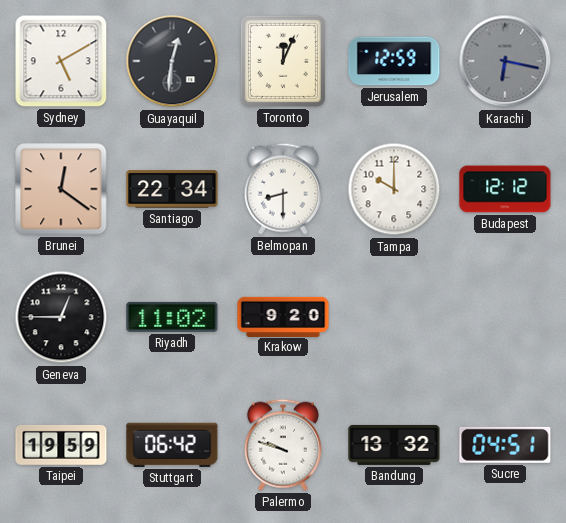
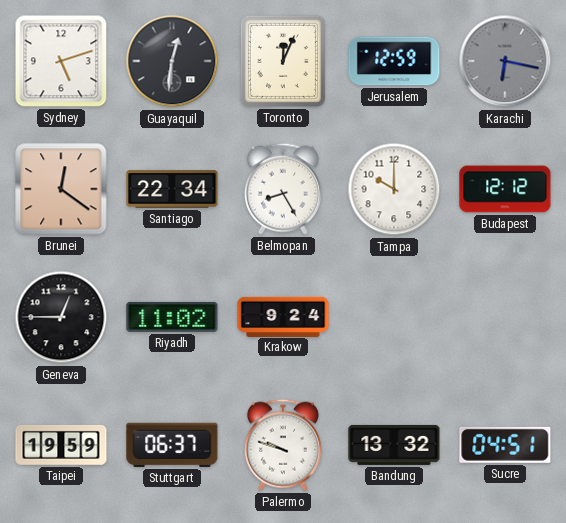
Sydney: 5:10 -> 5:12 (61, 61)
Belmopan: 8:30 -> 8:25 (283, 189)
Krakow: 9:20 -> 9:24 (283, 316)
Stuttgart: 06:42 -> 06:37 (172, 445)
